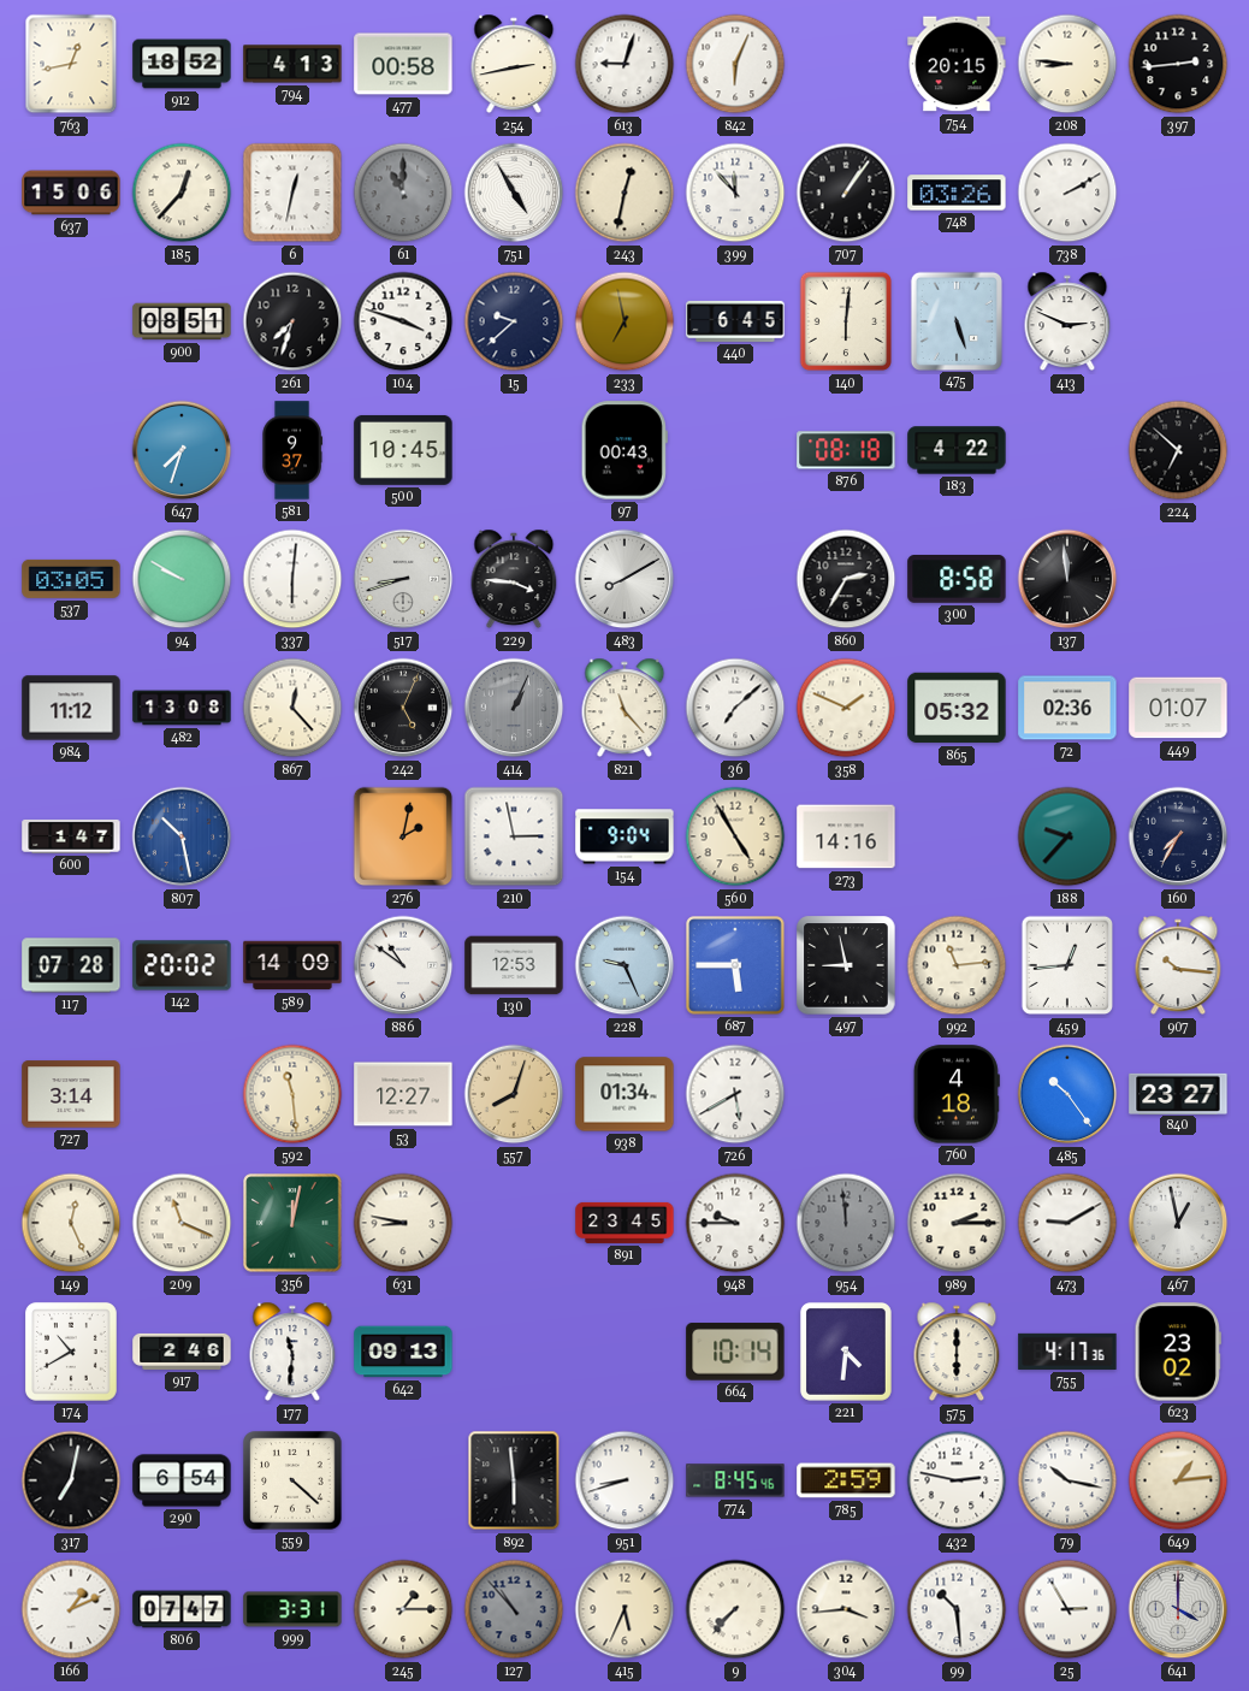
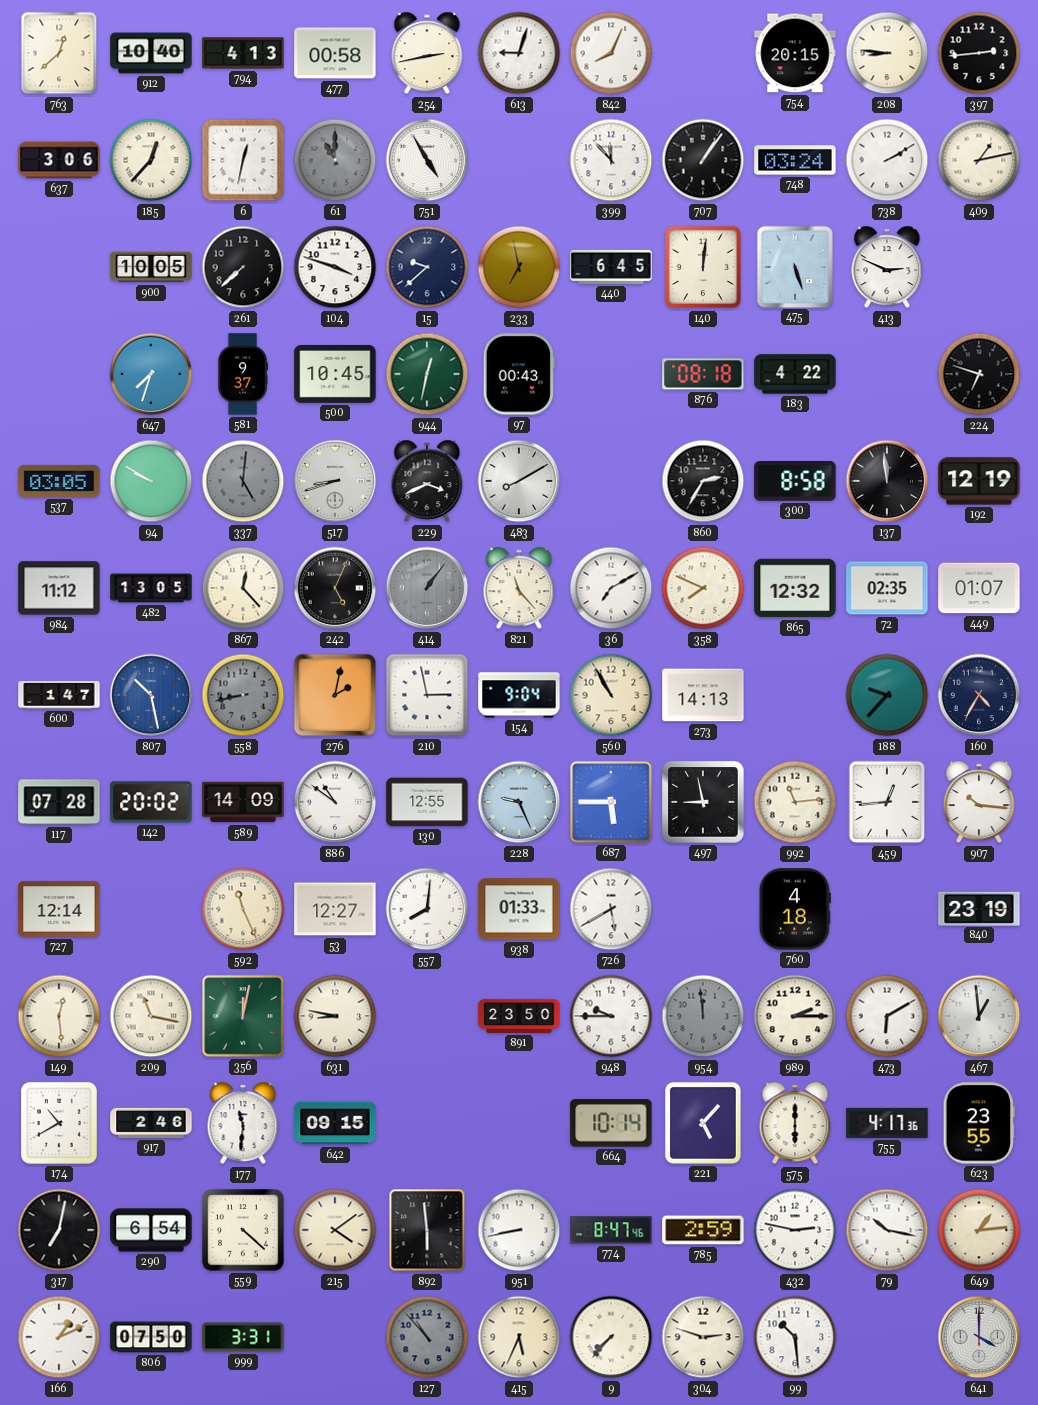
763: 12:43 -> 12:38 (59, 53)
912: 18:52 -> 10:40 (151, 53)
842: 6:04 -> 8:04 (611, 53)
637: 15:06 -> 3:06 (59, 160)
243: 12:32 -> none (624, 193)
748: 03:26 -> 03:24 (795, 160)
409: none -> 1:13 (979, 160)
900: 08:51 -> 10:05 (151, 267)
261: 7:33 -> 7:38 (243, 267)
140: 6:01 -> 12:01 (703, 267)
944: none -> 12:32 (427, 374)
224: 6:52 -> 6:48 (979, 374)
337: 6:01 -> 5:01 (243, 481)
337 dial: white -> grey (243, 481)
229: 3:46 -> 3:41 (427, 481)
192: none -> 12:19 (979, 481)
482: 13:08 -> 13:05 (151, 588)
414: 1:04 -> 1:06 (427, 588)
36: 7:08 -> 7:10 (611, 588)
358: 1:49 -> 7:49 (703, 588)
865: 05:32 -> 12:32 (795, 588)
72: 02:36 -> 02:35 (887, 588)
558: none -> 8:43 (243, 695)
560: 4:55 -> 10:55 (611, 695)
273: 14:16 -> 14:13 (703, 695)
160: 7:35 -> 4:35 (979, 695)
130: 12:53 -> 12:55 (427, 802)
727: 3:14 -> 12:14 (59, 909)
592: 11:29 -> 11:26 (243, 909)
557: 8:03 -> 8:01 (427, 909)
557 dial: champagne -> white (427, 909)
938: 01:34 -> 01:33 (519, 909)
485: 10:24 -> none (1067, 1094)
840: 23:27 -> 23:19 (979, 908)
149: 12:26 -> 12:29 (59, 1016)
209: 11:19 -> 11:17 (151, 1016)
891: 23:45 -> 23:50 (519, 1016)
473: 9:10 -> 6:10 (887, 1016)
467: 12:58 -> 12:59 (979, 1016)
642: 09:13 -> 09:15 (335, 1123)
221: 4:31 -> 5:07 (703, 1123)
623: 23:02 -> 23:55 (979, 1123)
215: none -> 4:09 (335, 1230)
951: 8:42 -> 8:43 (519, 1230)
774: 8:45 -> 8:47 (611, 1230)
806: 07:47 -> 07:50 (151, 1337)
245: 1:15 -> none (403, 1609)
304: 3:44 -> 2:48 (703, 1337)
25: 2:55 -> none (1067, 1609)
